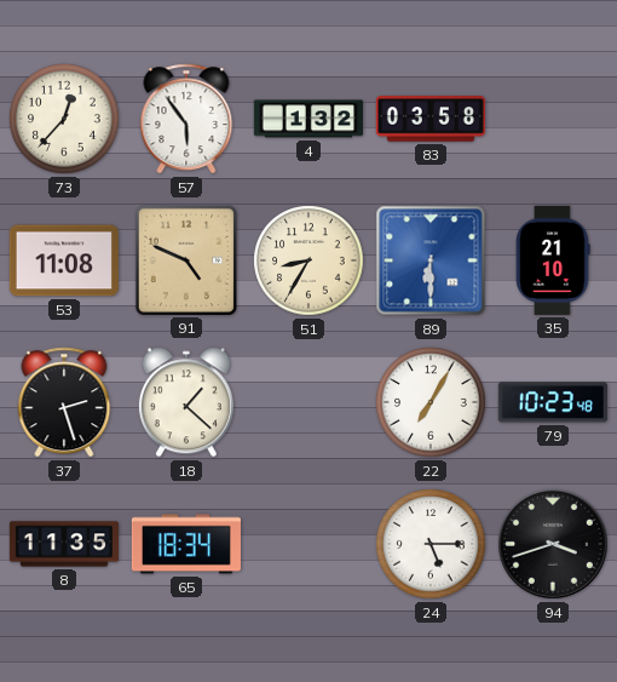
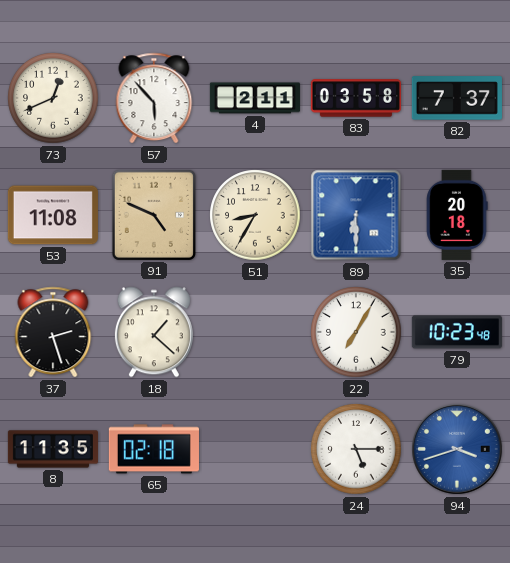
73: 12:37 -> 12:41 (53, 98)
57: 5:54 -> 5:53 (154, 98)
4: 1:32 -> 2:11 (255, 98)
82: none -> 7:37 (457, 98)
35: 21:10 -> 20:18 (457, 215)
65: 18:34 -> 02:18 (154, 449)
94 dial: black -> blue (457, 449)
